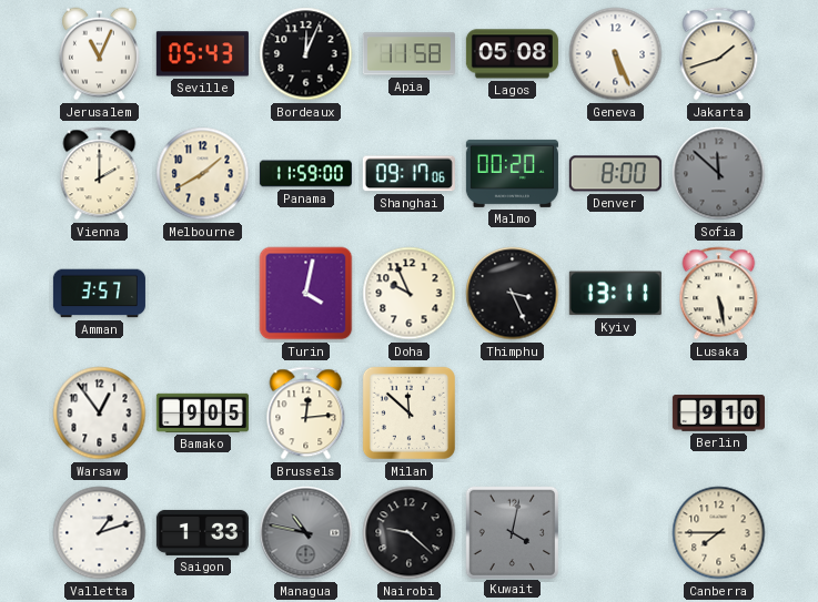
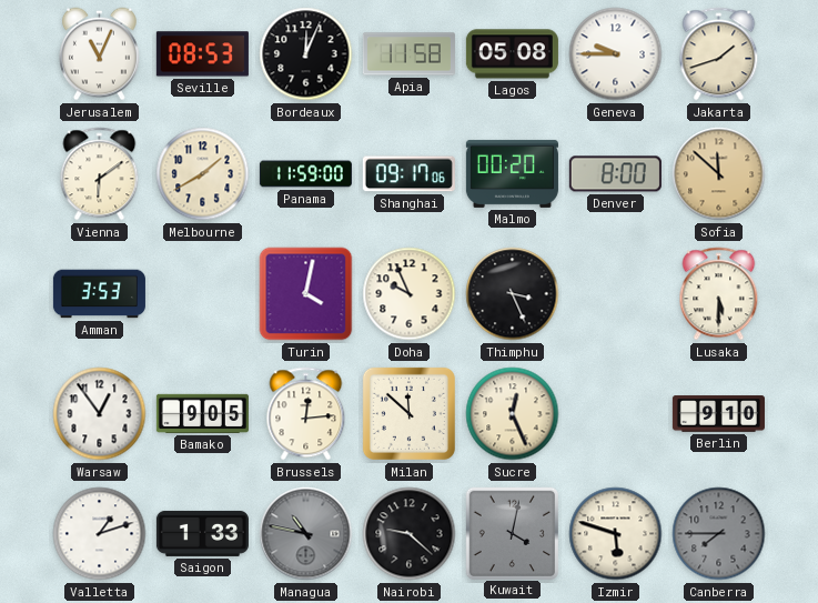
Seville: 05:43 -> 08:53 (202, 54)
Geneva: 5:26 -> 9:45 (616, 54)
Vienna: 2:00 -> 6:09 (100, 174)
Sofia dial: grey -> champagne (719, 174)
Amman: 3:57 -> 3:53 (99, 294)
Kyiv: 13:11 -> none (615, 294)
Lusaka: 5:28 -> 5:30 (719, 294)
Sucre: none -> 12:26 (513, 414)
Izmir: none -> 5:48 (616, 534)
Canberra dial: cream -> grey (719, 534)
